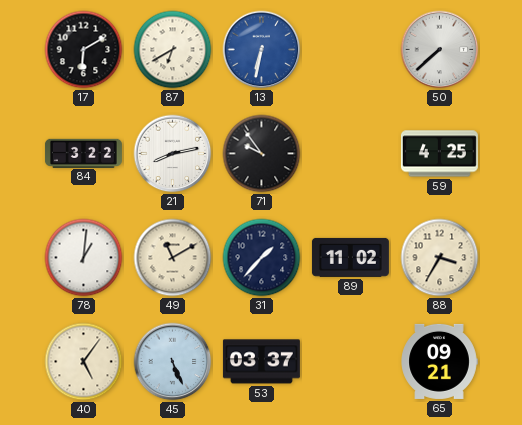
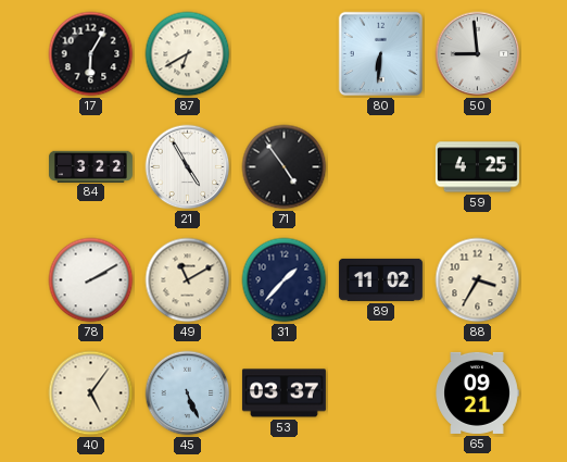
17: 6:10 -> 6:05 (91, 54)
13: 6:32 -> none (262, 50)
80: none -> 6:31 (381, 54)
50: 7:38 -> 8:59 (478, 54)
21: 8:13 -> 4:55 (188, 167)
71: 9:54 -> 4:54 (285, 167)
78: 1:01 -> 2:10 (91, 280)
